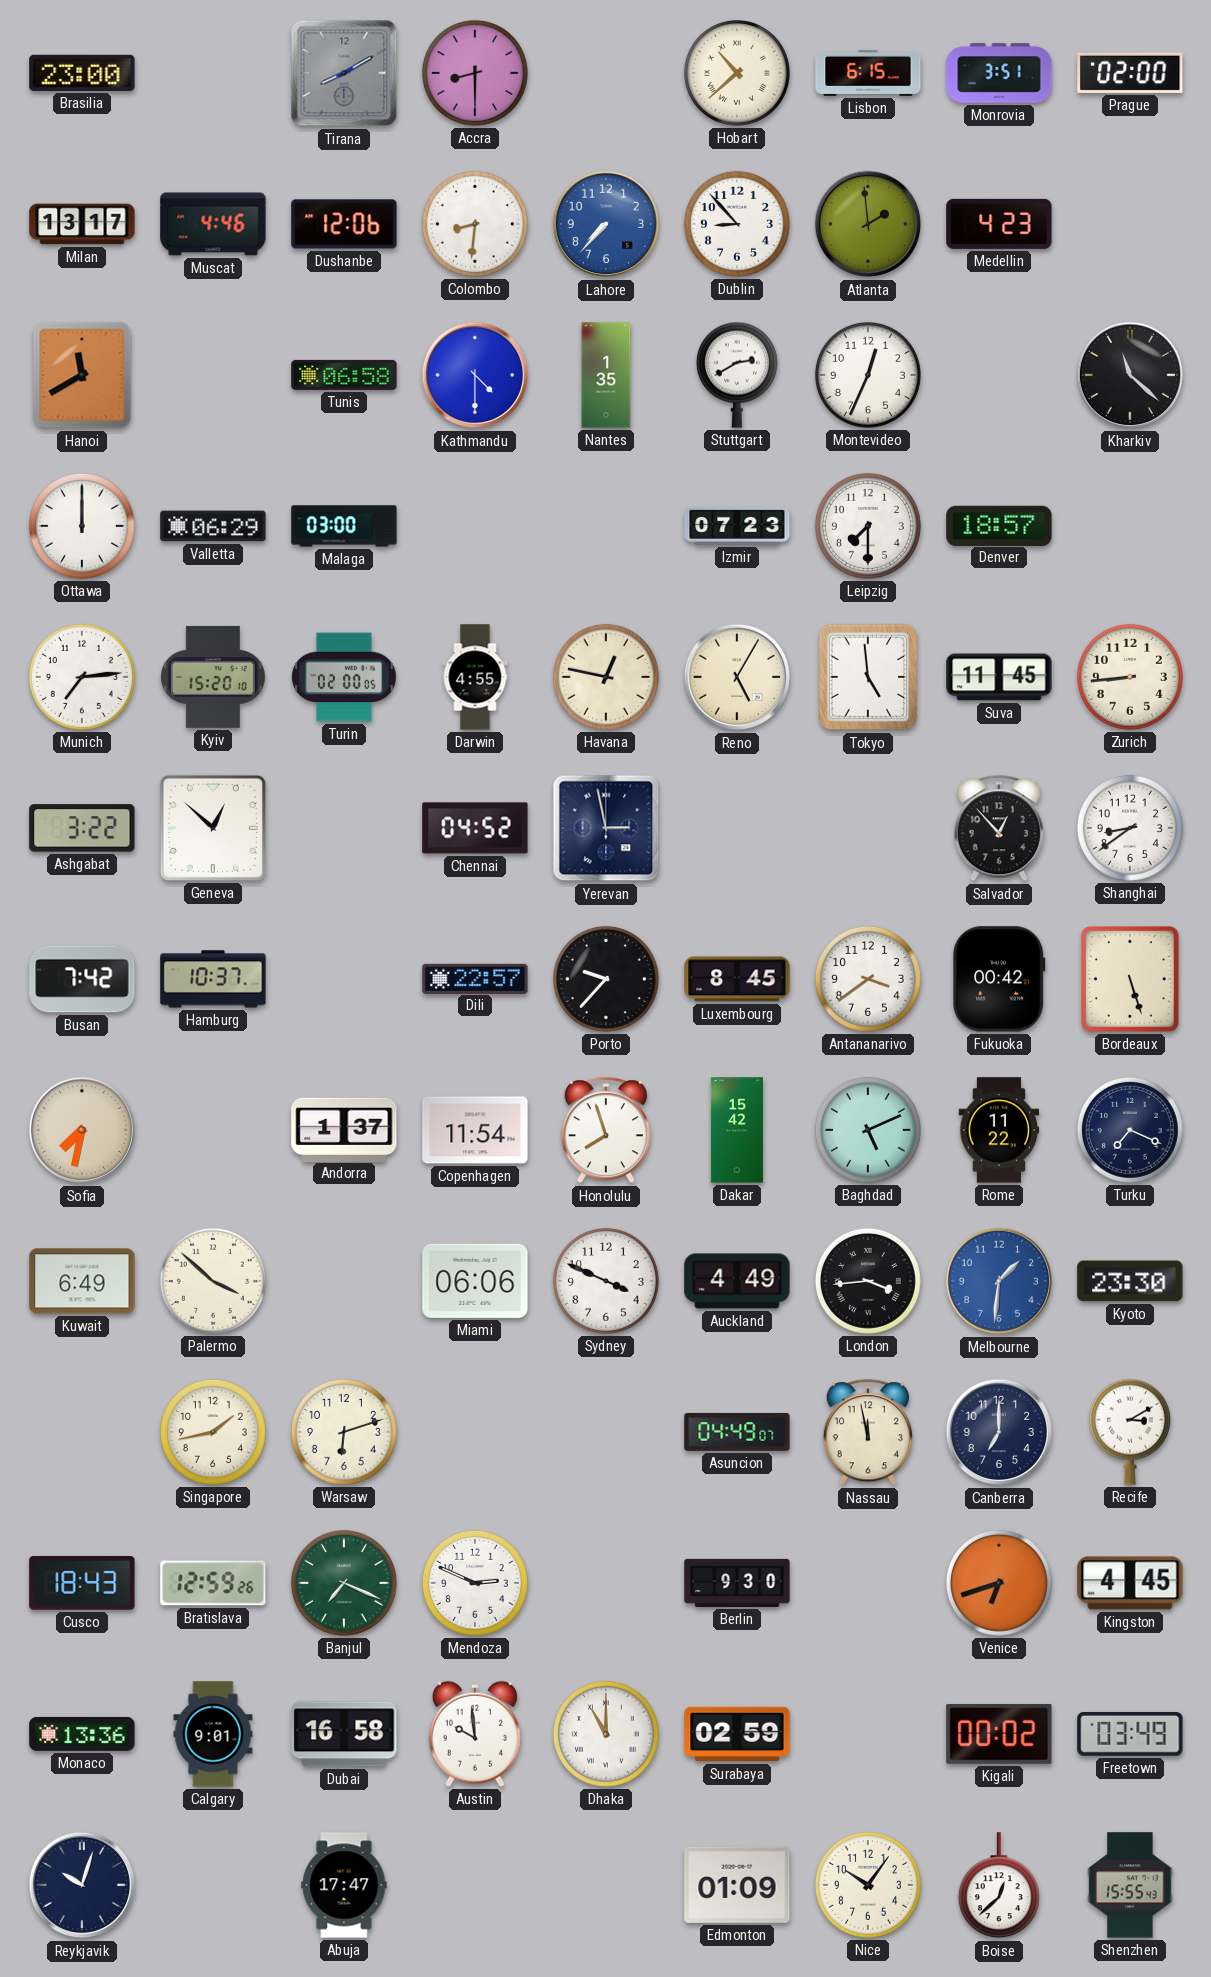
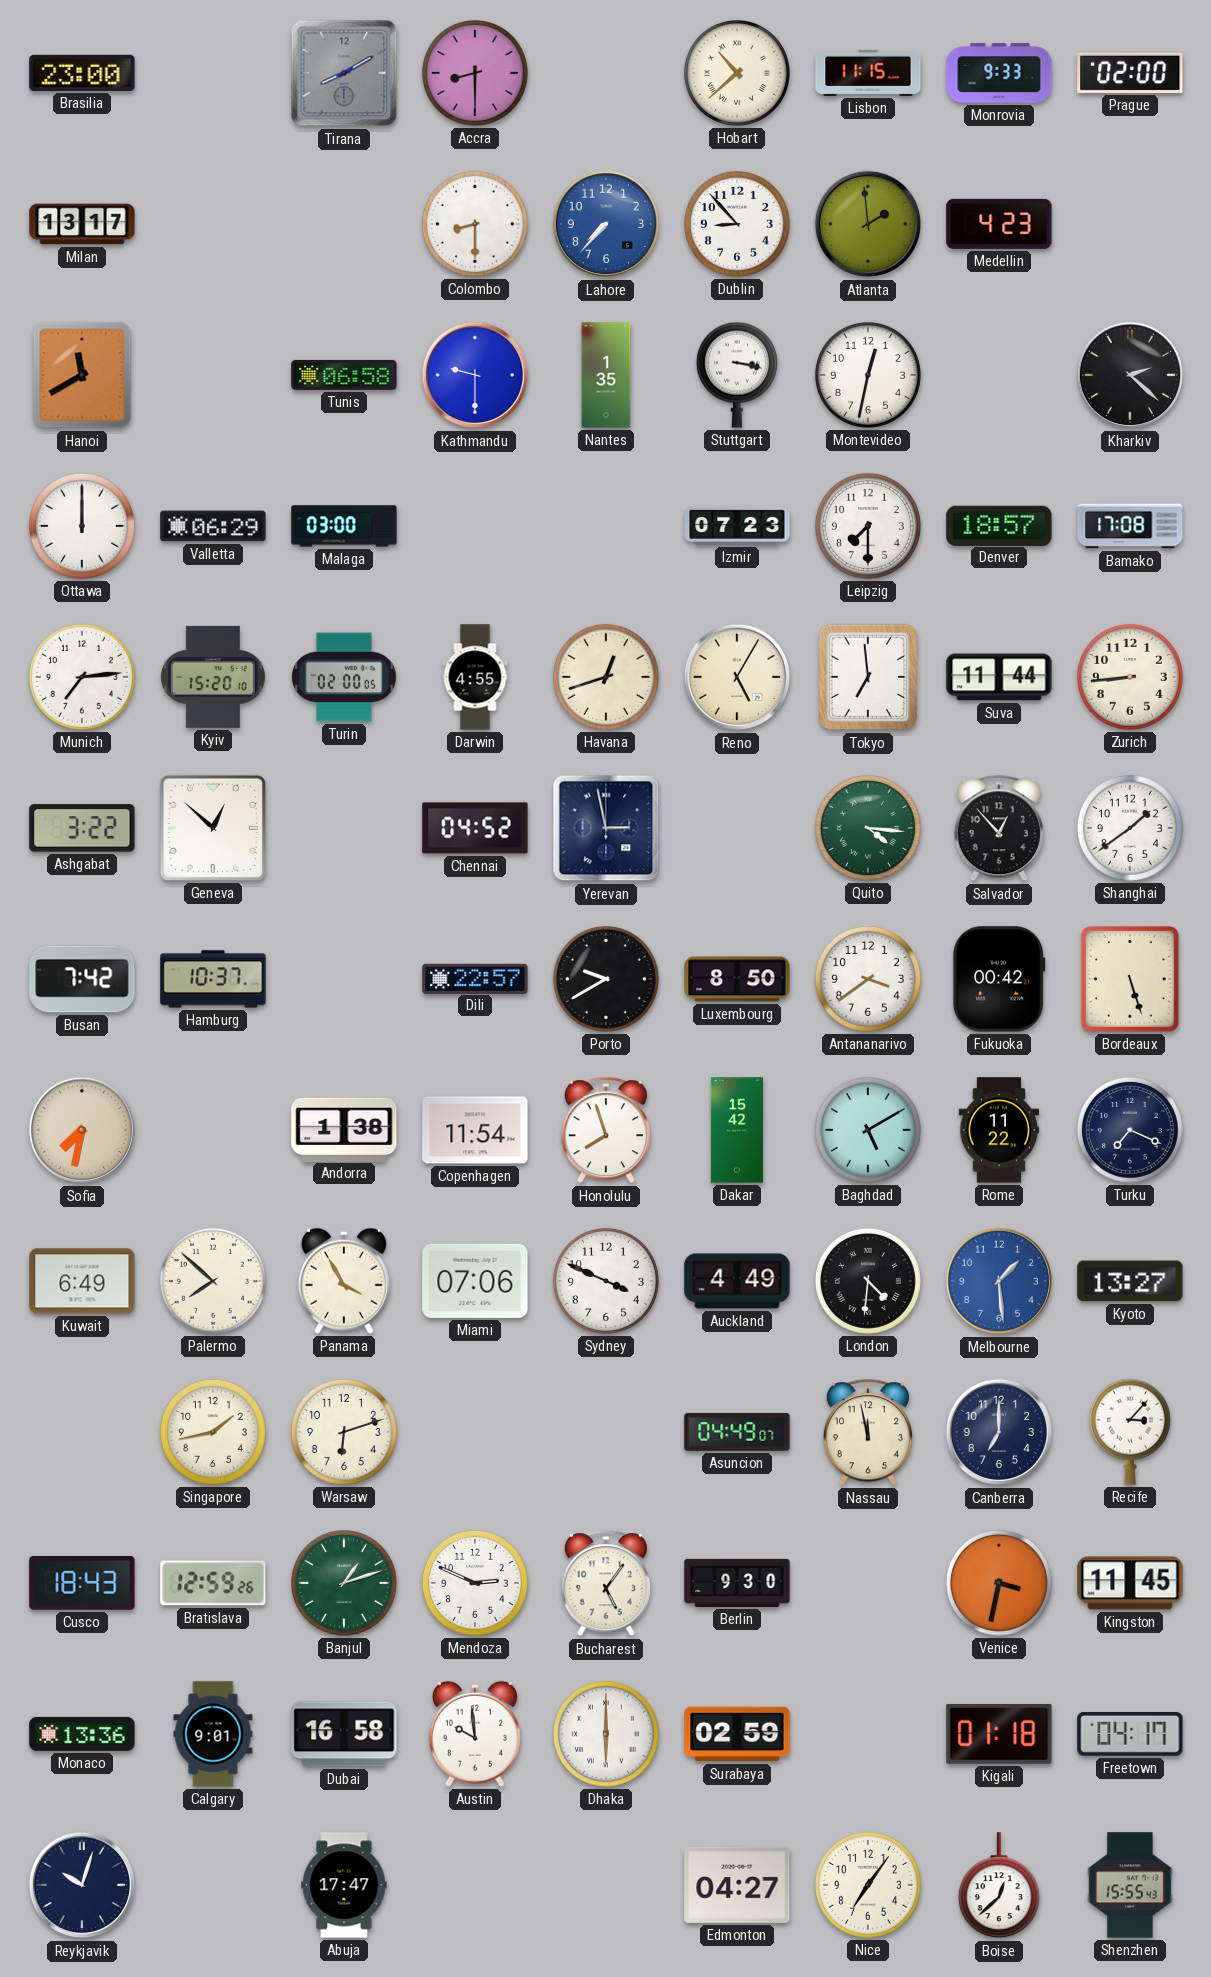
Lisbon: 6:15 -> 11:15 (868, 73)
Monrovia: 3:51 -> 9:33 (999, 73)
Muscat: 4:46 -> none (213, 224)
Dushanbe: 12:06 -> none (344, 224)
Colombo: 8:31 -> 8:30 (475, 224)
Kathmandu: 4:30 -> 9:30 (475, 375)
Stuttgart: 2:40 -> 3:17 (737, 375)
Montevideo: 12:34 -> 12:32 (868, 375)
Kharkiv: 11:22 -> 2:22 (1130, 375)
Bamako: none -> 17:08 (1130, 526)
Havana: 12:47 -> 12:42 (606, 677)
Tokyo: 4:59 -> 6:59 (868, 677)
Suva: 11:45 -> 11:44 (999, 677)
Quito: none -> 4:16 (868, 828)
Shanghai: 8:39 -> 1:39 (1130, 828)
Porto: 9:37 -> 9:40 (606, 979)
Luxembourg: 8:45 -> 8:50 (737, 979)
Andorra: 1:37 -> 1:38 (344, 1129)
Baghdad: 5:11 -> 5:10 (868, 1130)
Palermo: 3:52 -> 7:52 (213, 1281)
Panama: none -> 3:55 (344, 1281)
Miami: 06:06 -> 07:06 (475, 1281)
London: 3:44 -> 4:31 (868, 1281)
Melbourne: 1:31 -> 1:29 (999, 1281)
Kyoto: 23:30 -> 13:27 (1130, 1281)
Recife: 3:10 -> 3:07 (1130, 1432)
Banjul: 7:19 -> 1:12 (344, 1583)
Bucharest: none -> 5:06 (606, 1584)
Venice: 6:42 -> 3:32 (999, 1583)
Kingston: 4:45 -> 11:45 (1130, 1583)
Dhaka: 11:00 -> 6:00 (606, 1734)
Kigali: 00:02 -> 01:18 (999, 1734)
Freetown: 03:49 -> 04:17 (1130, 1734)
Edmonton: 01:09 -> 04:27 (737, 1885)
Nice: 10:06 -> 7:06 (868, 1885)
